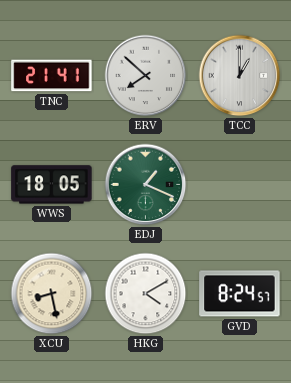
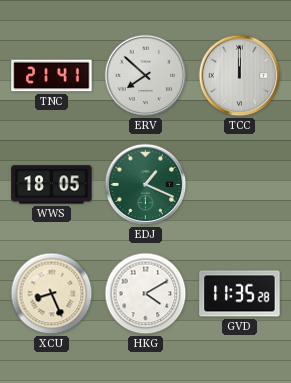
TCC: 1:00 -> 12:00 (240, 76)
XCU: 8:28 -> 8:26 (52, 294)
GVD: 8:24 -> 11:35 (240, 294)
